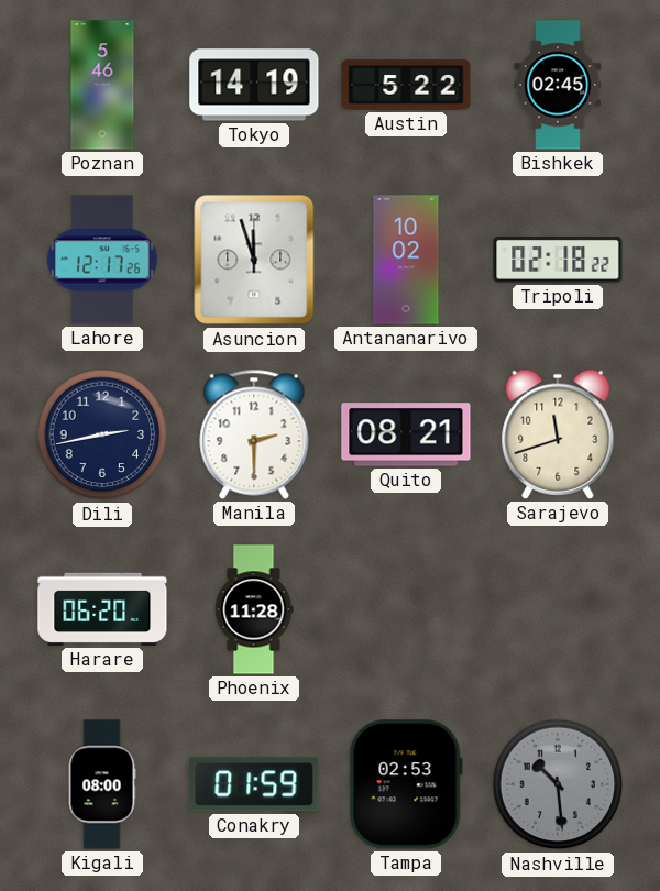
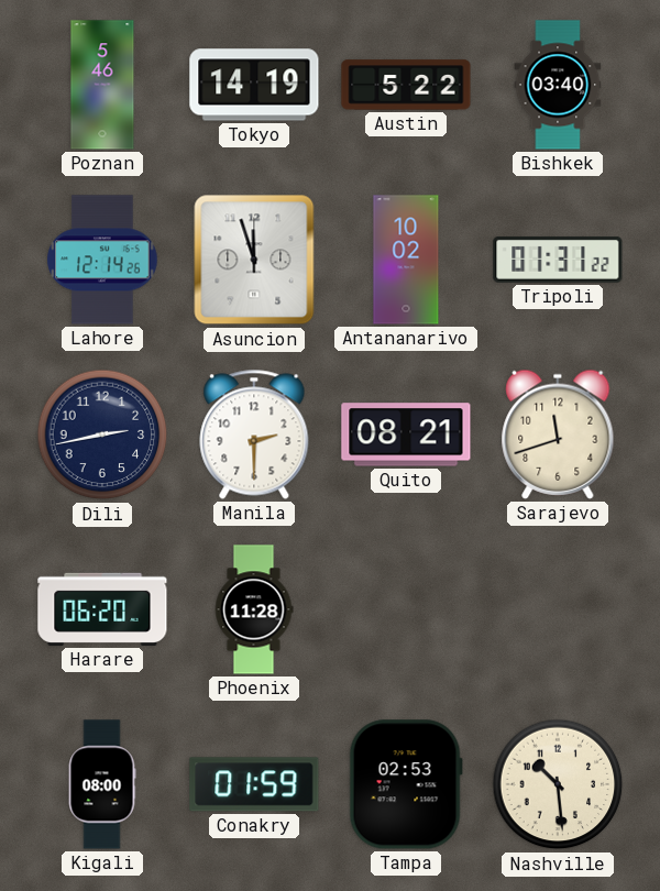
Bishkek: 02:45 -> 03:40 (558, 85)
Lahore: 12:17 -> 12:14 (102, 260)
Tripoli: 02:18 -> 01:31 (558, 261)
Nashville dial: grey -> cream (558, 784)
